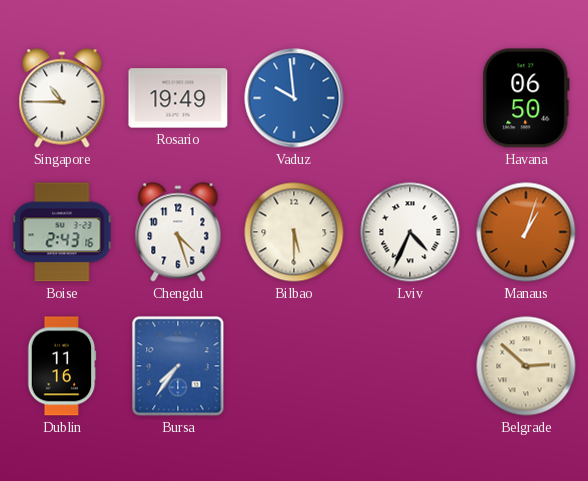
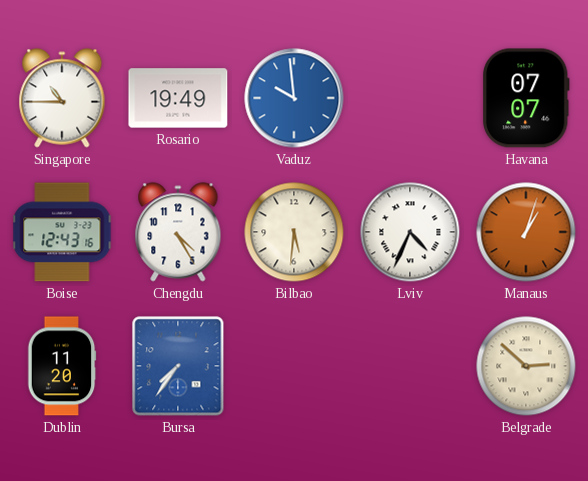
Havana: 06:50 -> 07:07 (526, 98)
Boise: 2:43 -> 12:43 (62, 232)
Chengdu: 4:27 -> 4:25 (178, 232)
Bilbao: 5:30 -> 5:31 (294, 232)
Dublin: 11:16 -> 11:20 (62, 366)
